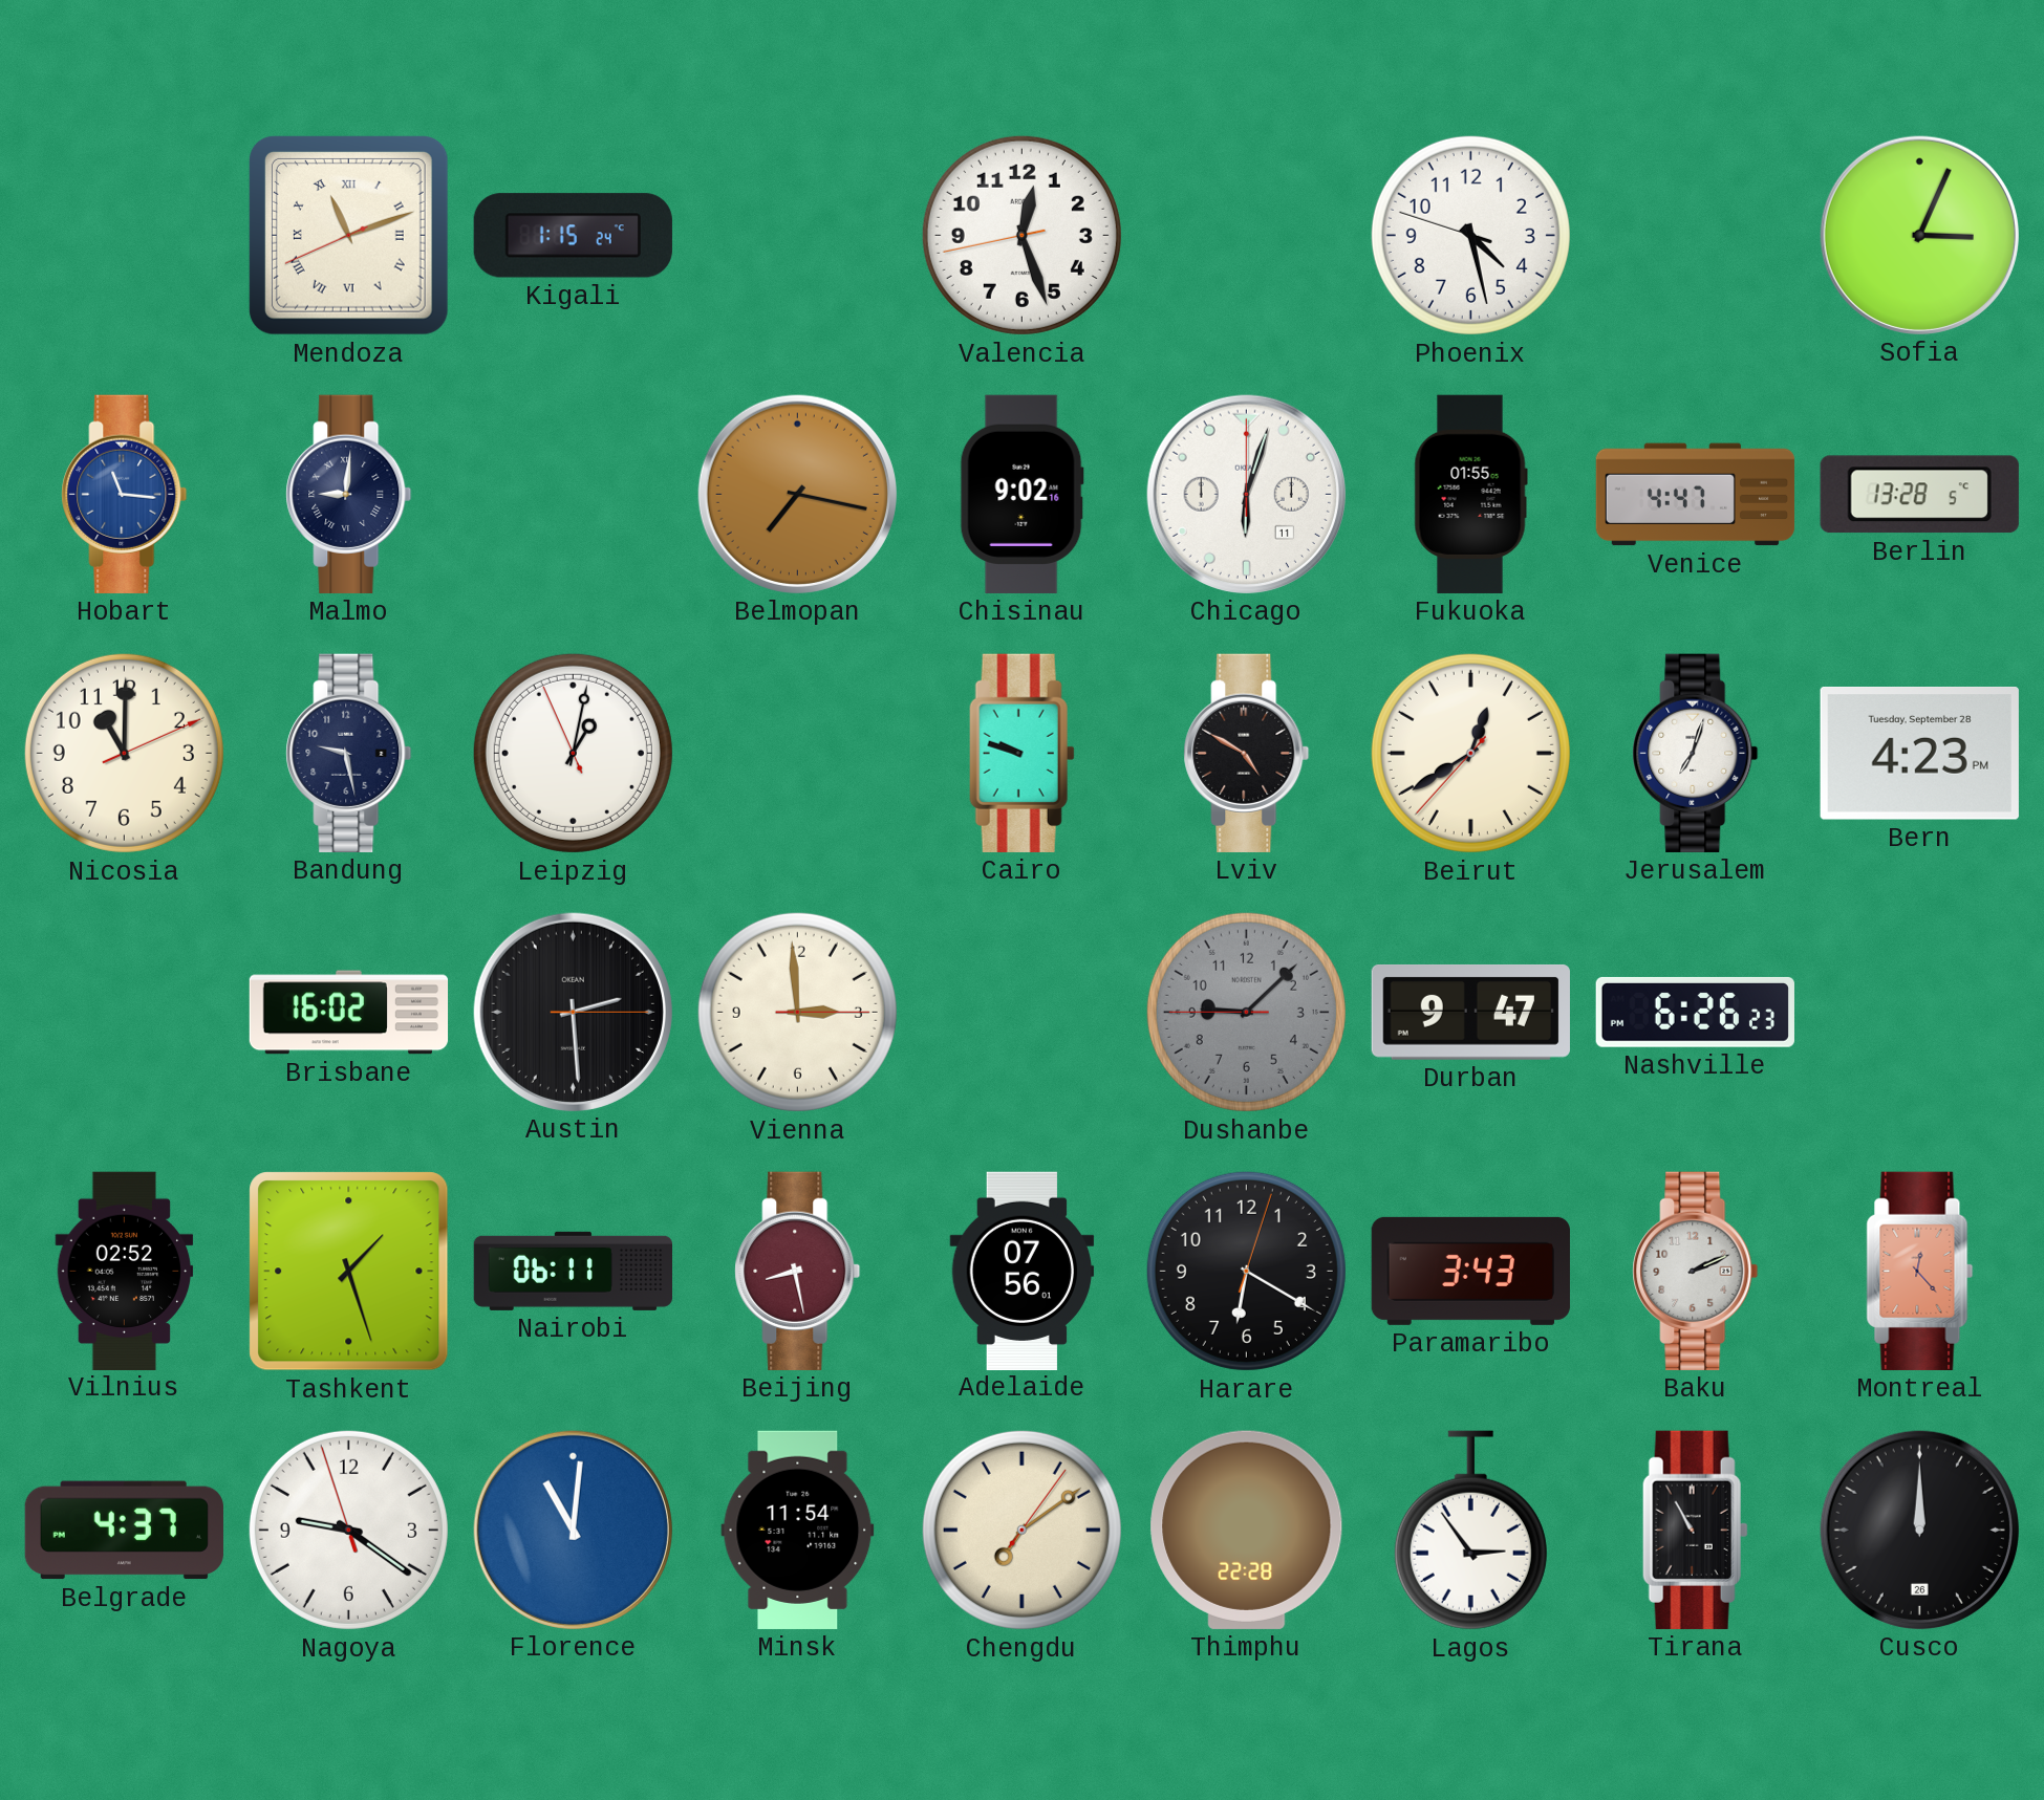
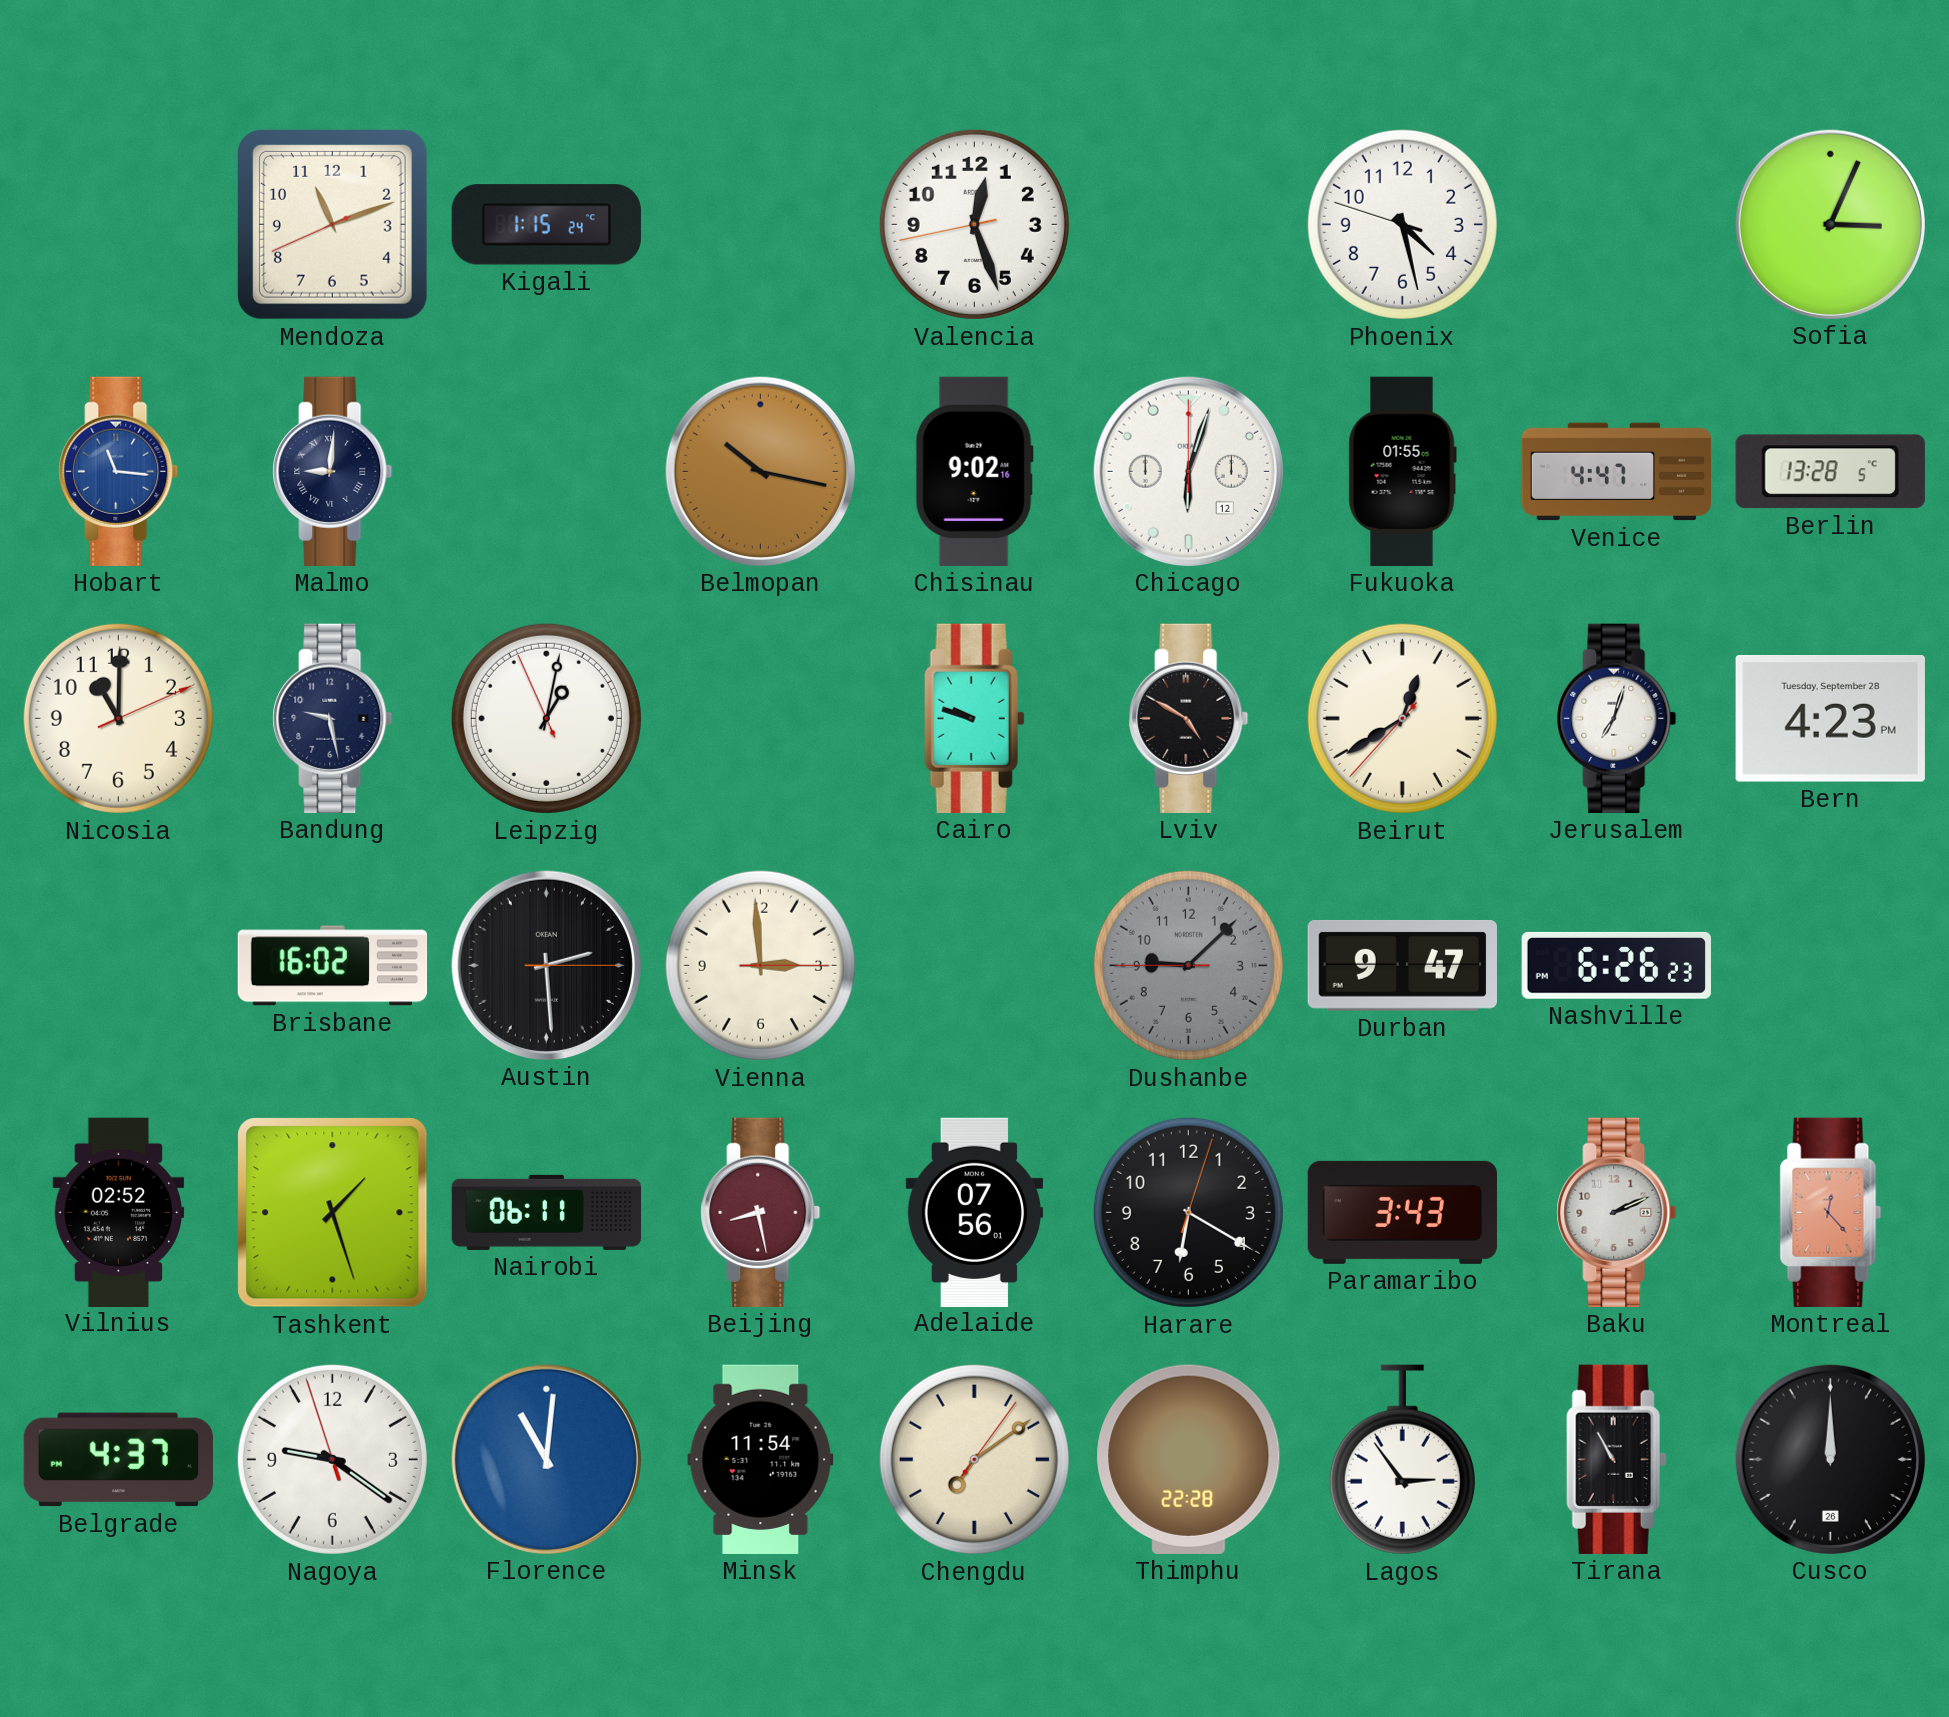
Mendoza numerals: Roman -> Arabic (332, 224)
Belmopan: 7:17 -> 10:17 (760, 471)
Chicago date: 11 -> 12 (1188, 471)
